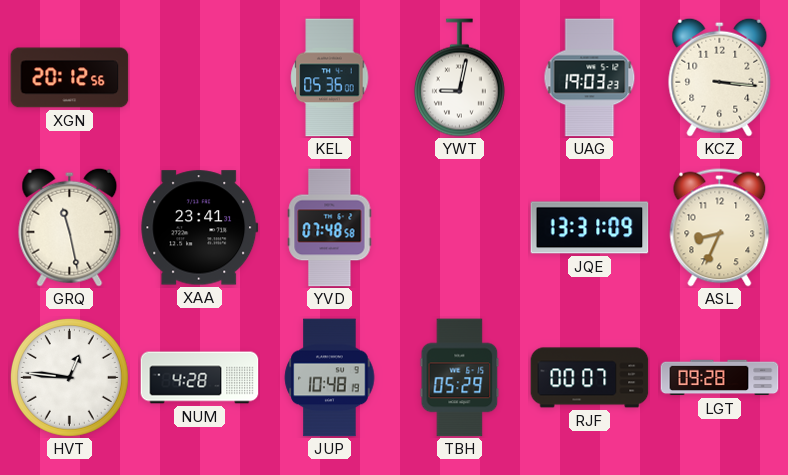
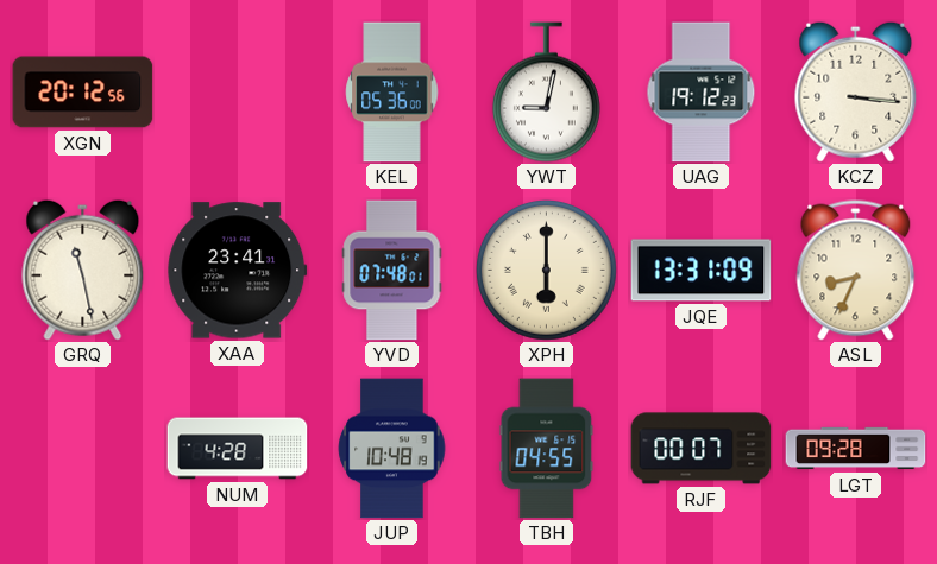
UAG: 19:03 -> 19:12 (702, 93)
YVD: 07:48:58 -> 07:48:01 (392, 271)
XPH: none -> 6:00 (546, 270)
HVT: 12:46 -> none (69, 377)
TBH: 05:29 -> 04:55 (547, 449)
